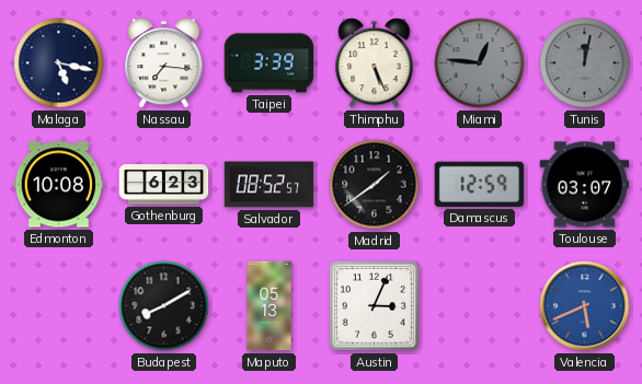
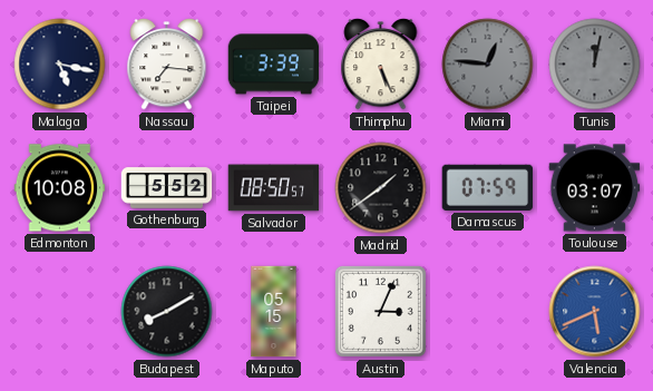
Gothenburg: 6:23 -> 5:52 (167, 188)
Salvador: 08:52 -> 08:50 (274, 188)
Damascus: 12:59 -> 07:59 (488, 187)
Maputo: 05:13 -> 05:15 (274, 312)
